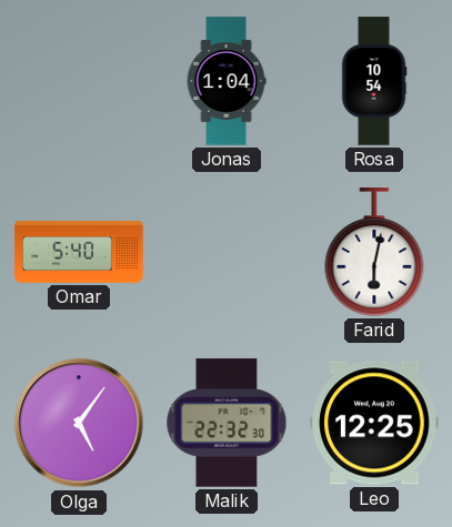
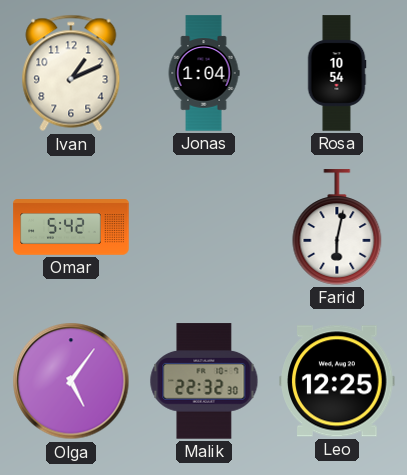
Ivan: none -> 1:11 (71, 73)
Omar: 5:40 -> 5:42 (71, 227)
